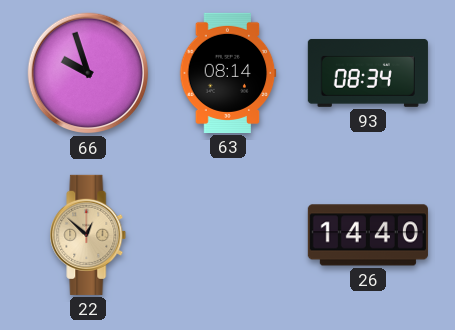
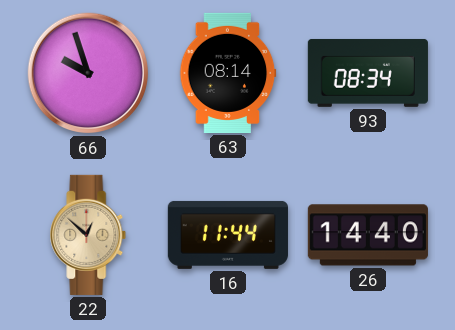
16: none -> 11:44 (228, 235)
